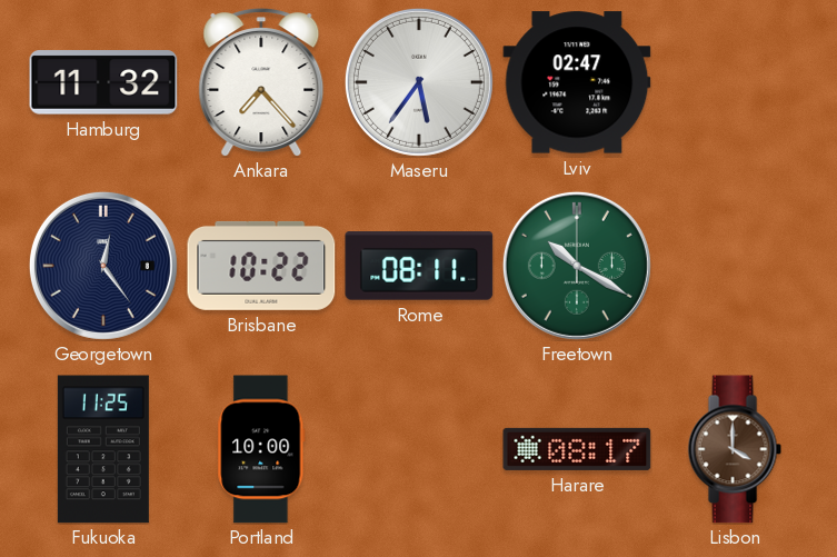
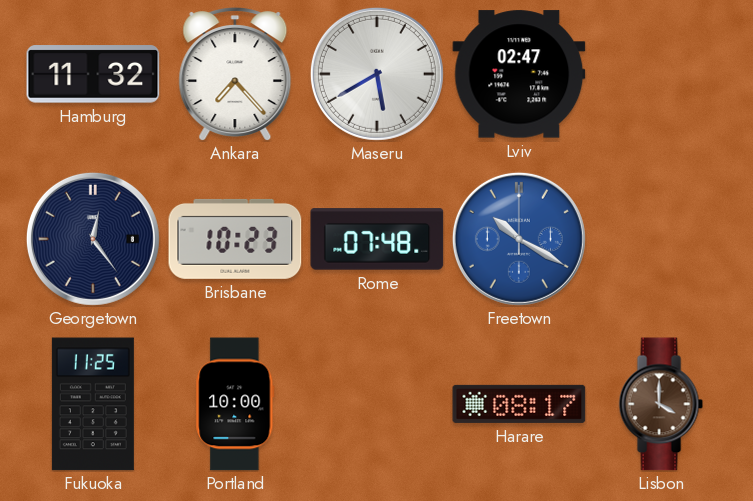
Maseru: 5:36 -> 5:40 (377, 74)
Brisbane: 10:22 -> 10:23 (235, 239)
Rome: 08:11 -> 07:48 (377, 239)
Freetown dial: green -> blue (519, 239)
